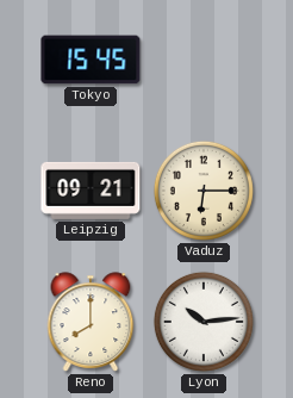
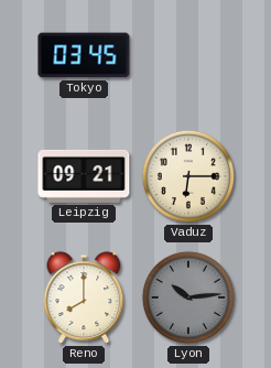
Tokyo: 15:45 -> 03:45 (84, 55)
Lyon dial: white -> grey (188, 297)
